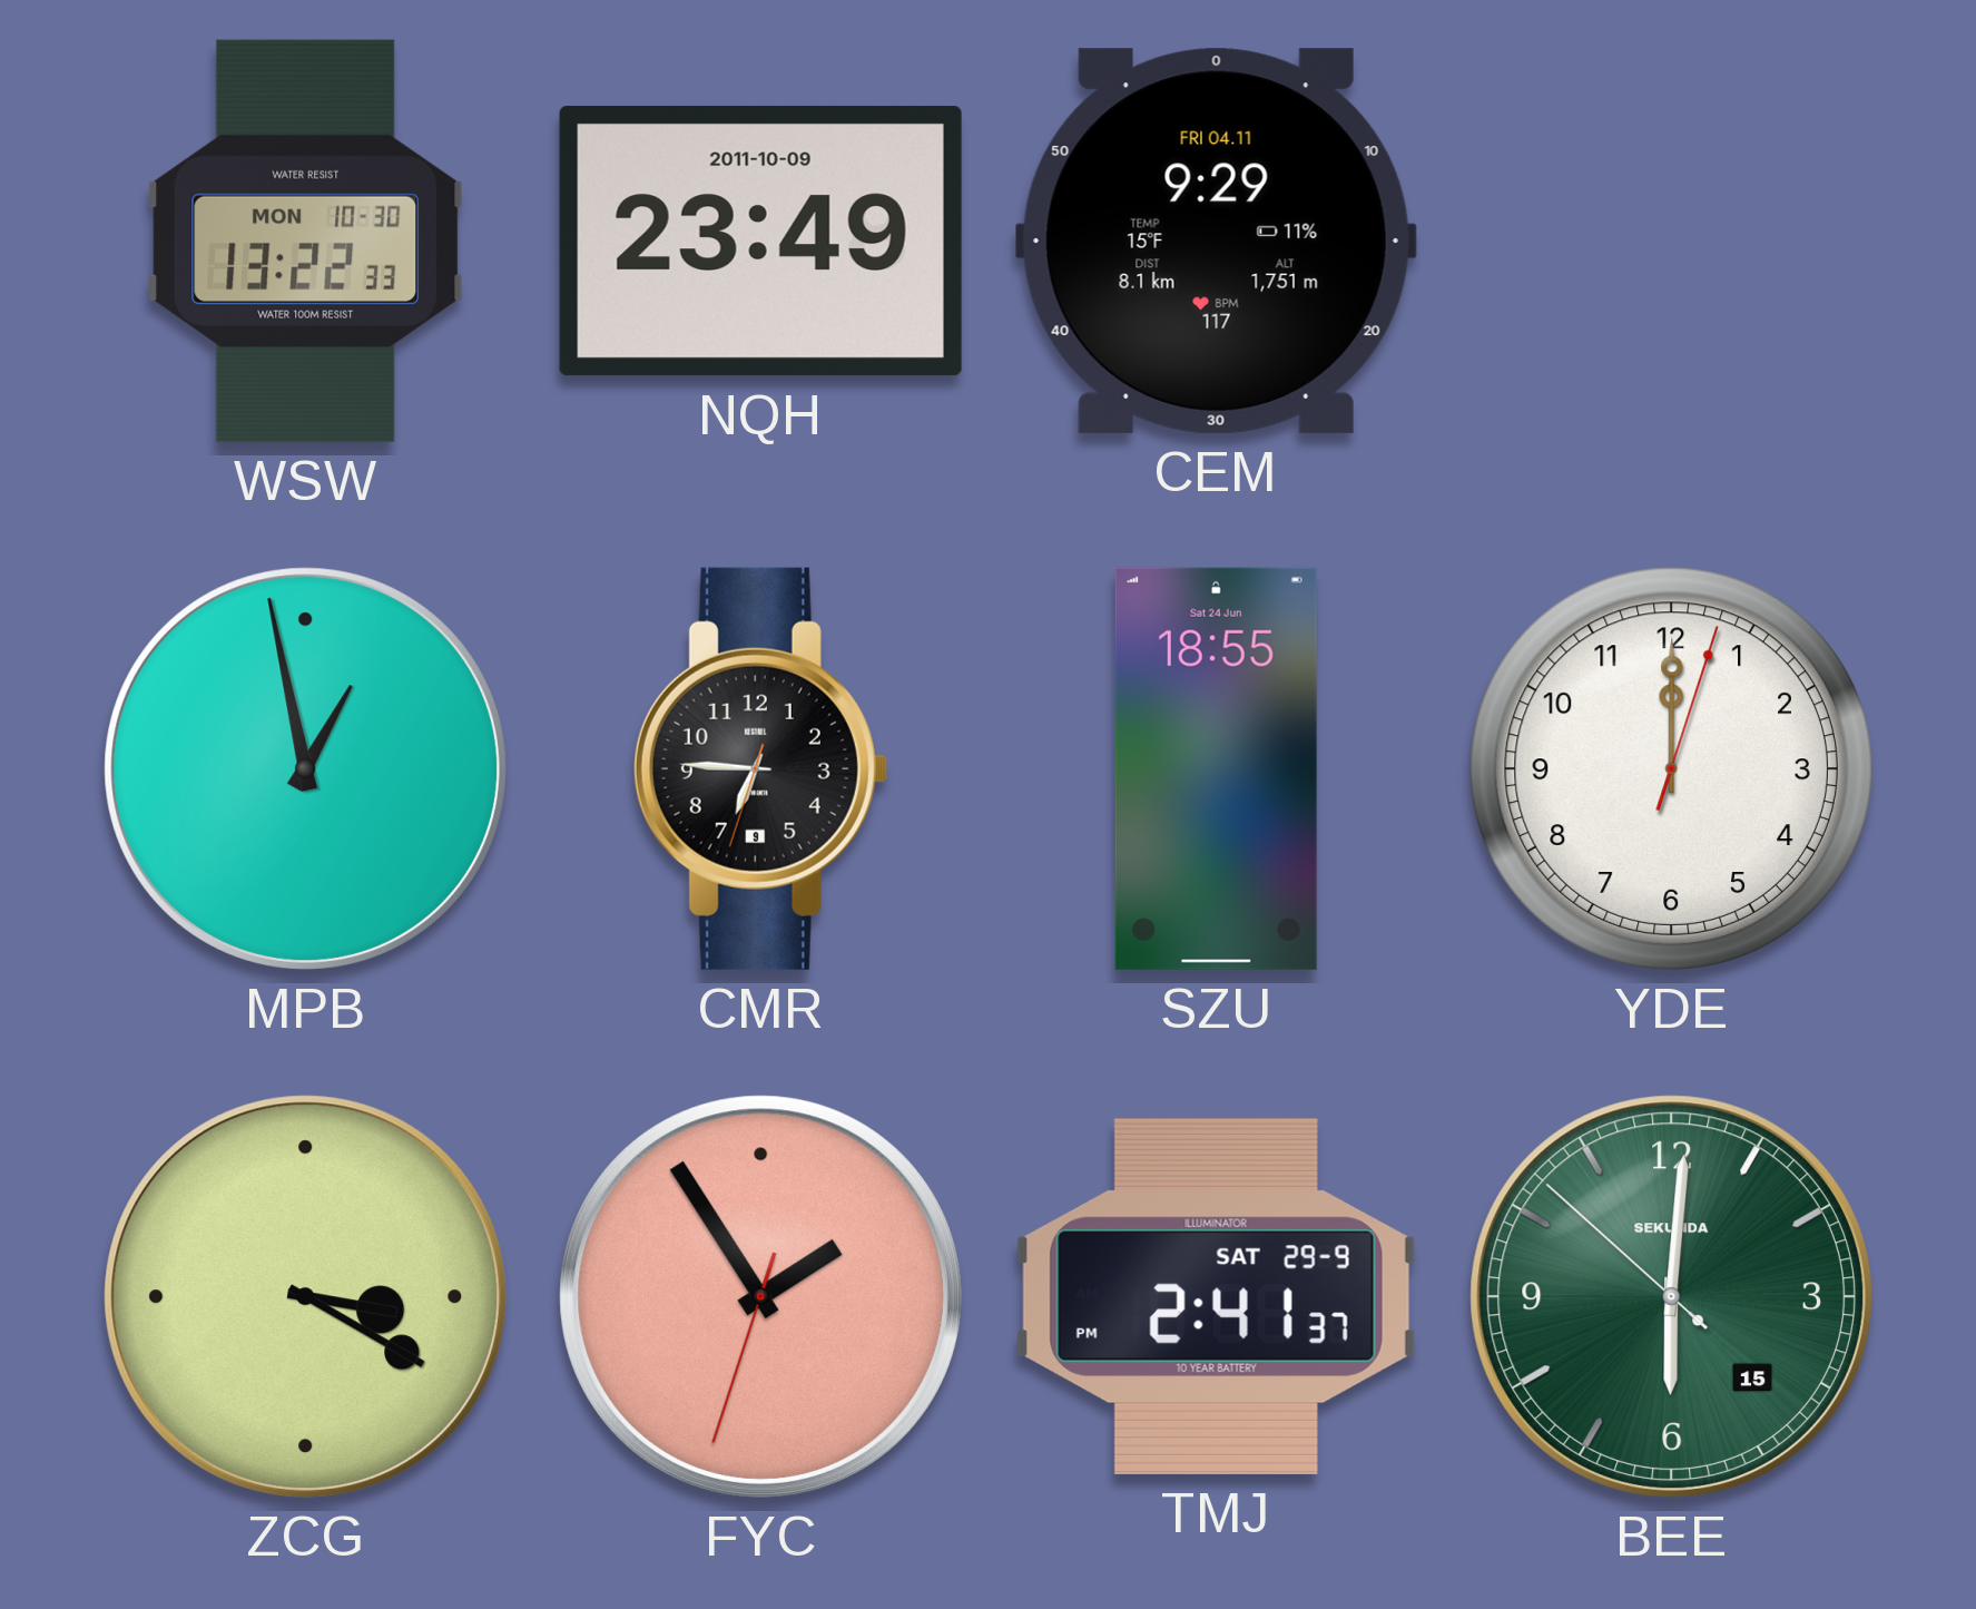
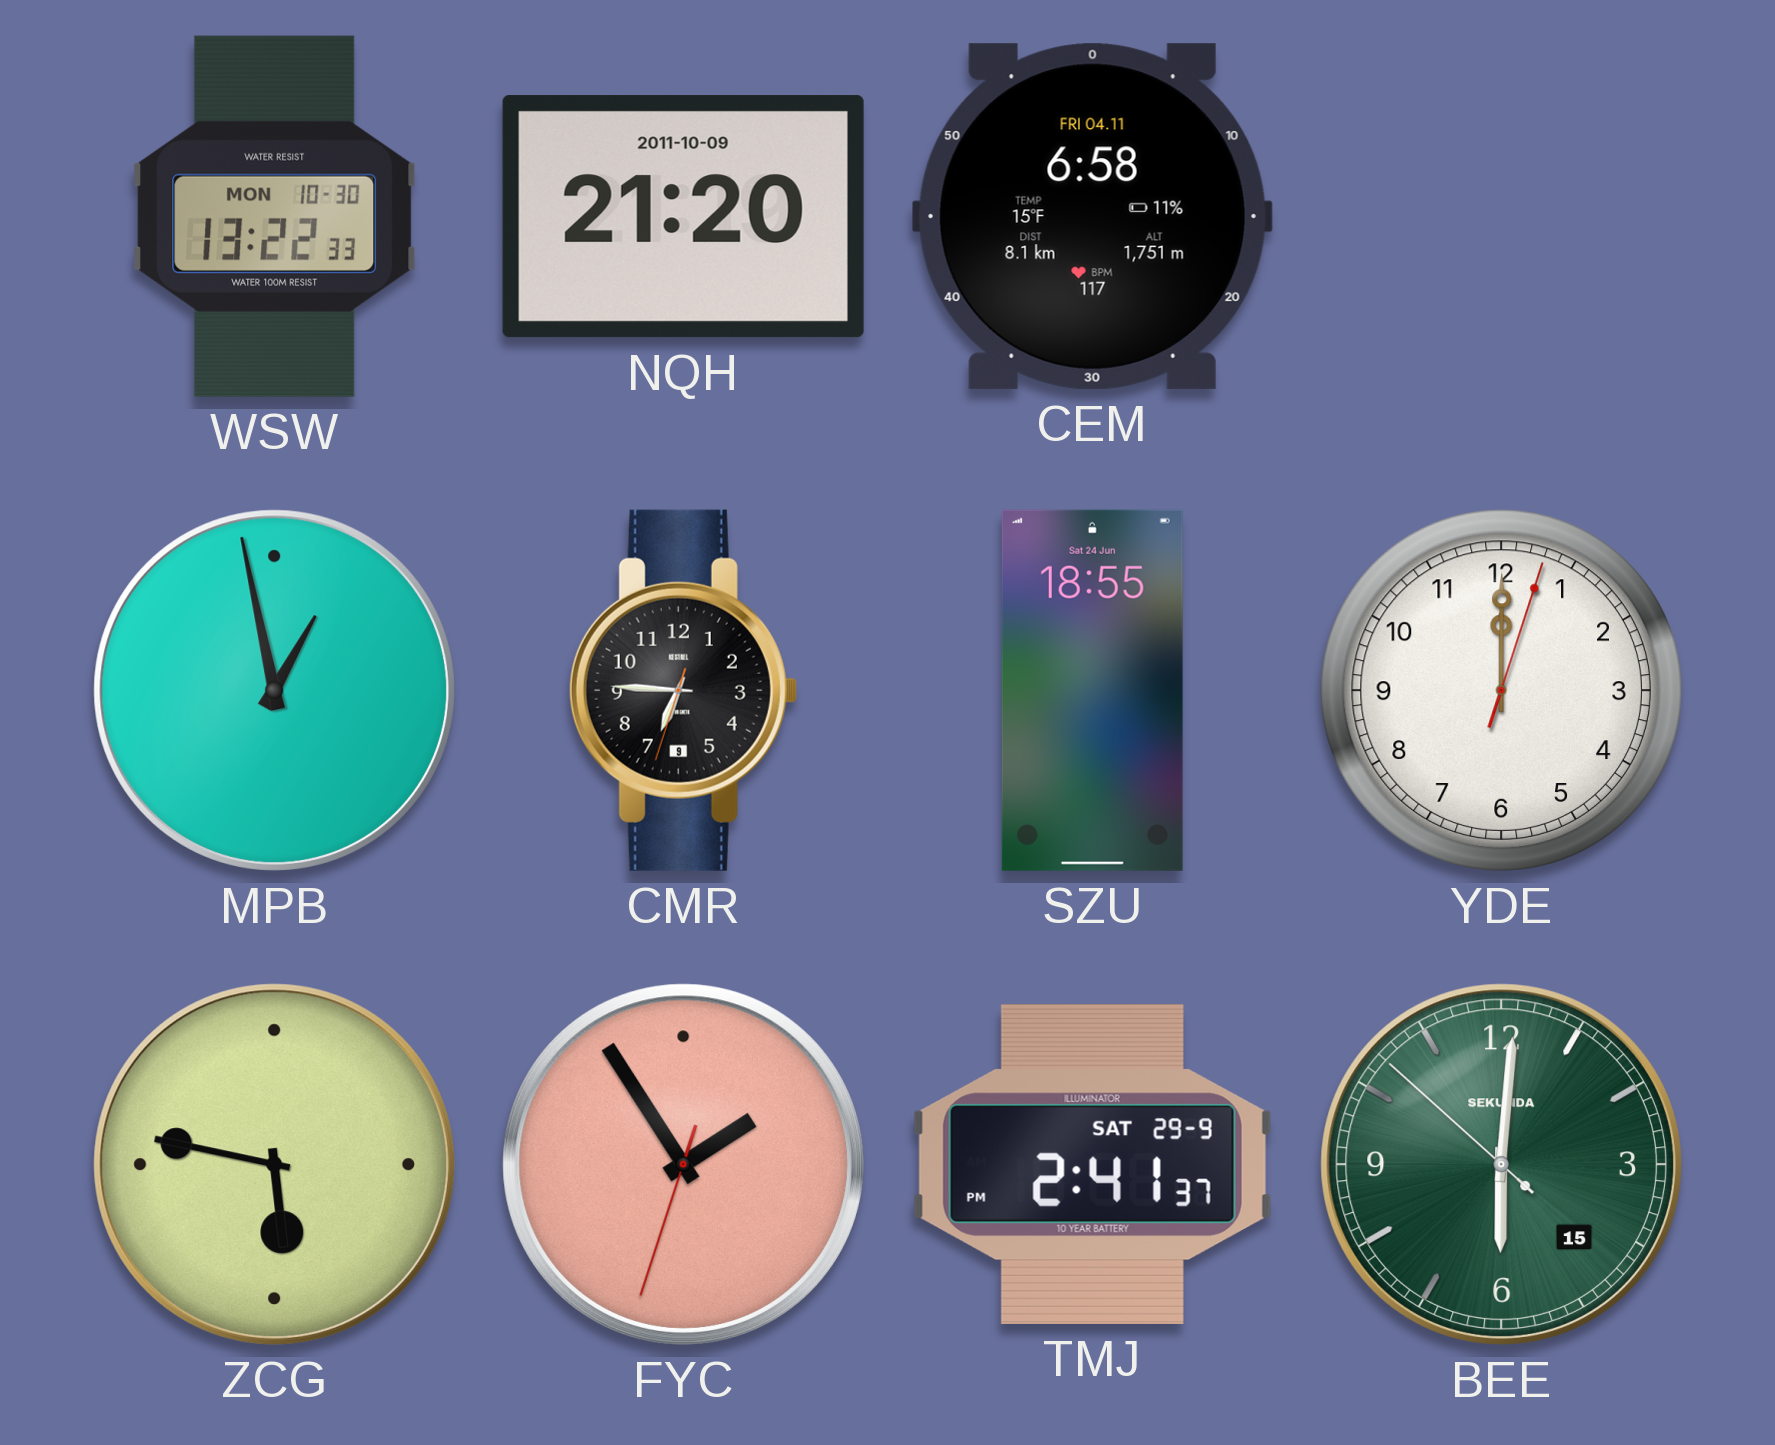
NQH: 23:49 -> 21:20 (683, 217)
CEM: 9:29 -> 6:58 (1092, 216)
ZCG: 3:20 -> 5:47 (274, 1164)
